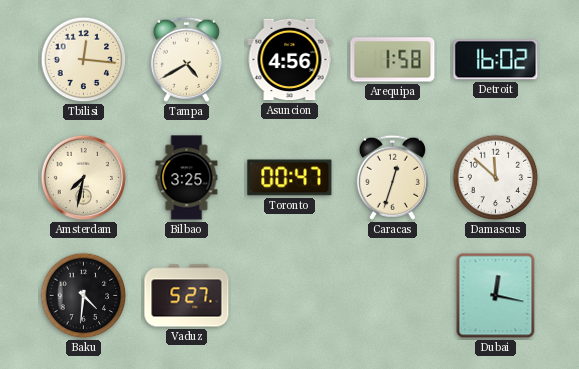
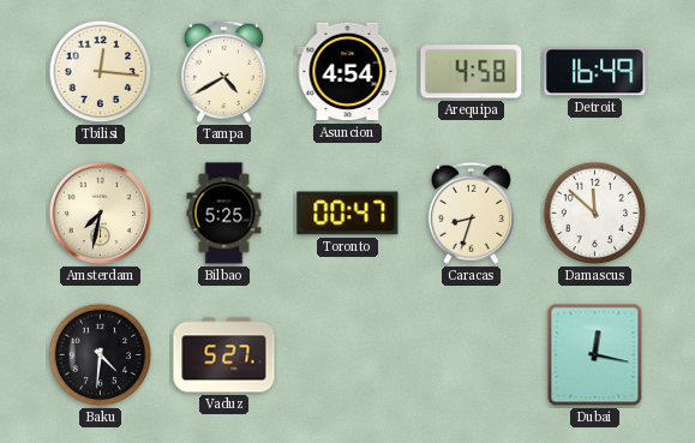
Asuncion: 4:56 -> 4:54 (348, 72)
Arequipa: 1:58 -> 4:58 (472, 72)
Detroit: 16:02 -> 16:49 (595, 72)
Bilbao: 3:25 -> 5:25 (224, 214)
Caracas: 12:33 -> 8:33 (471, 212)
